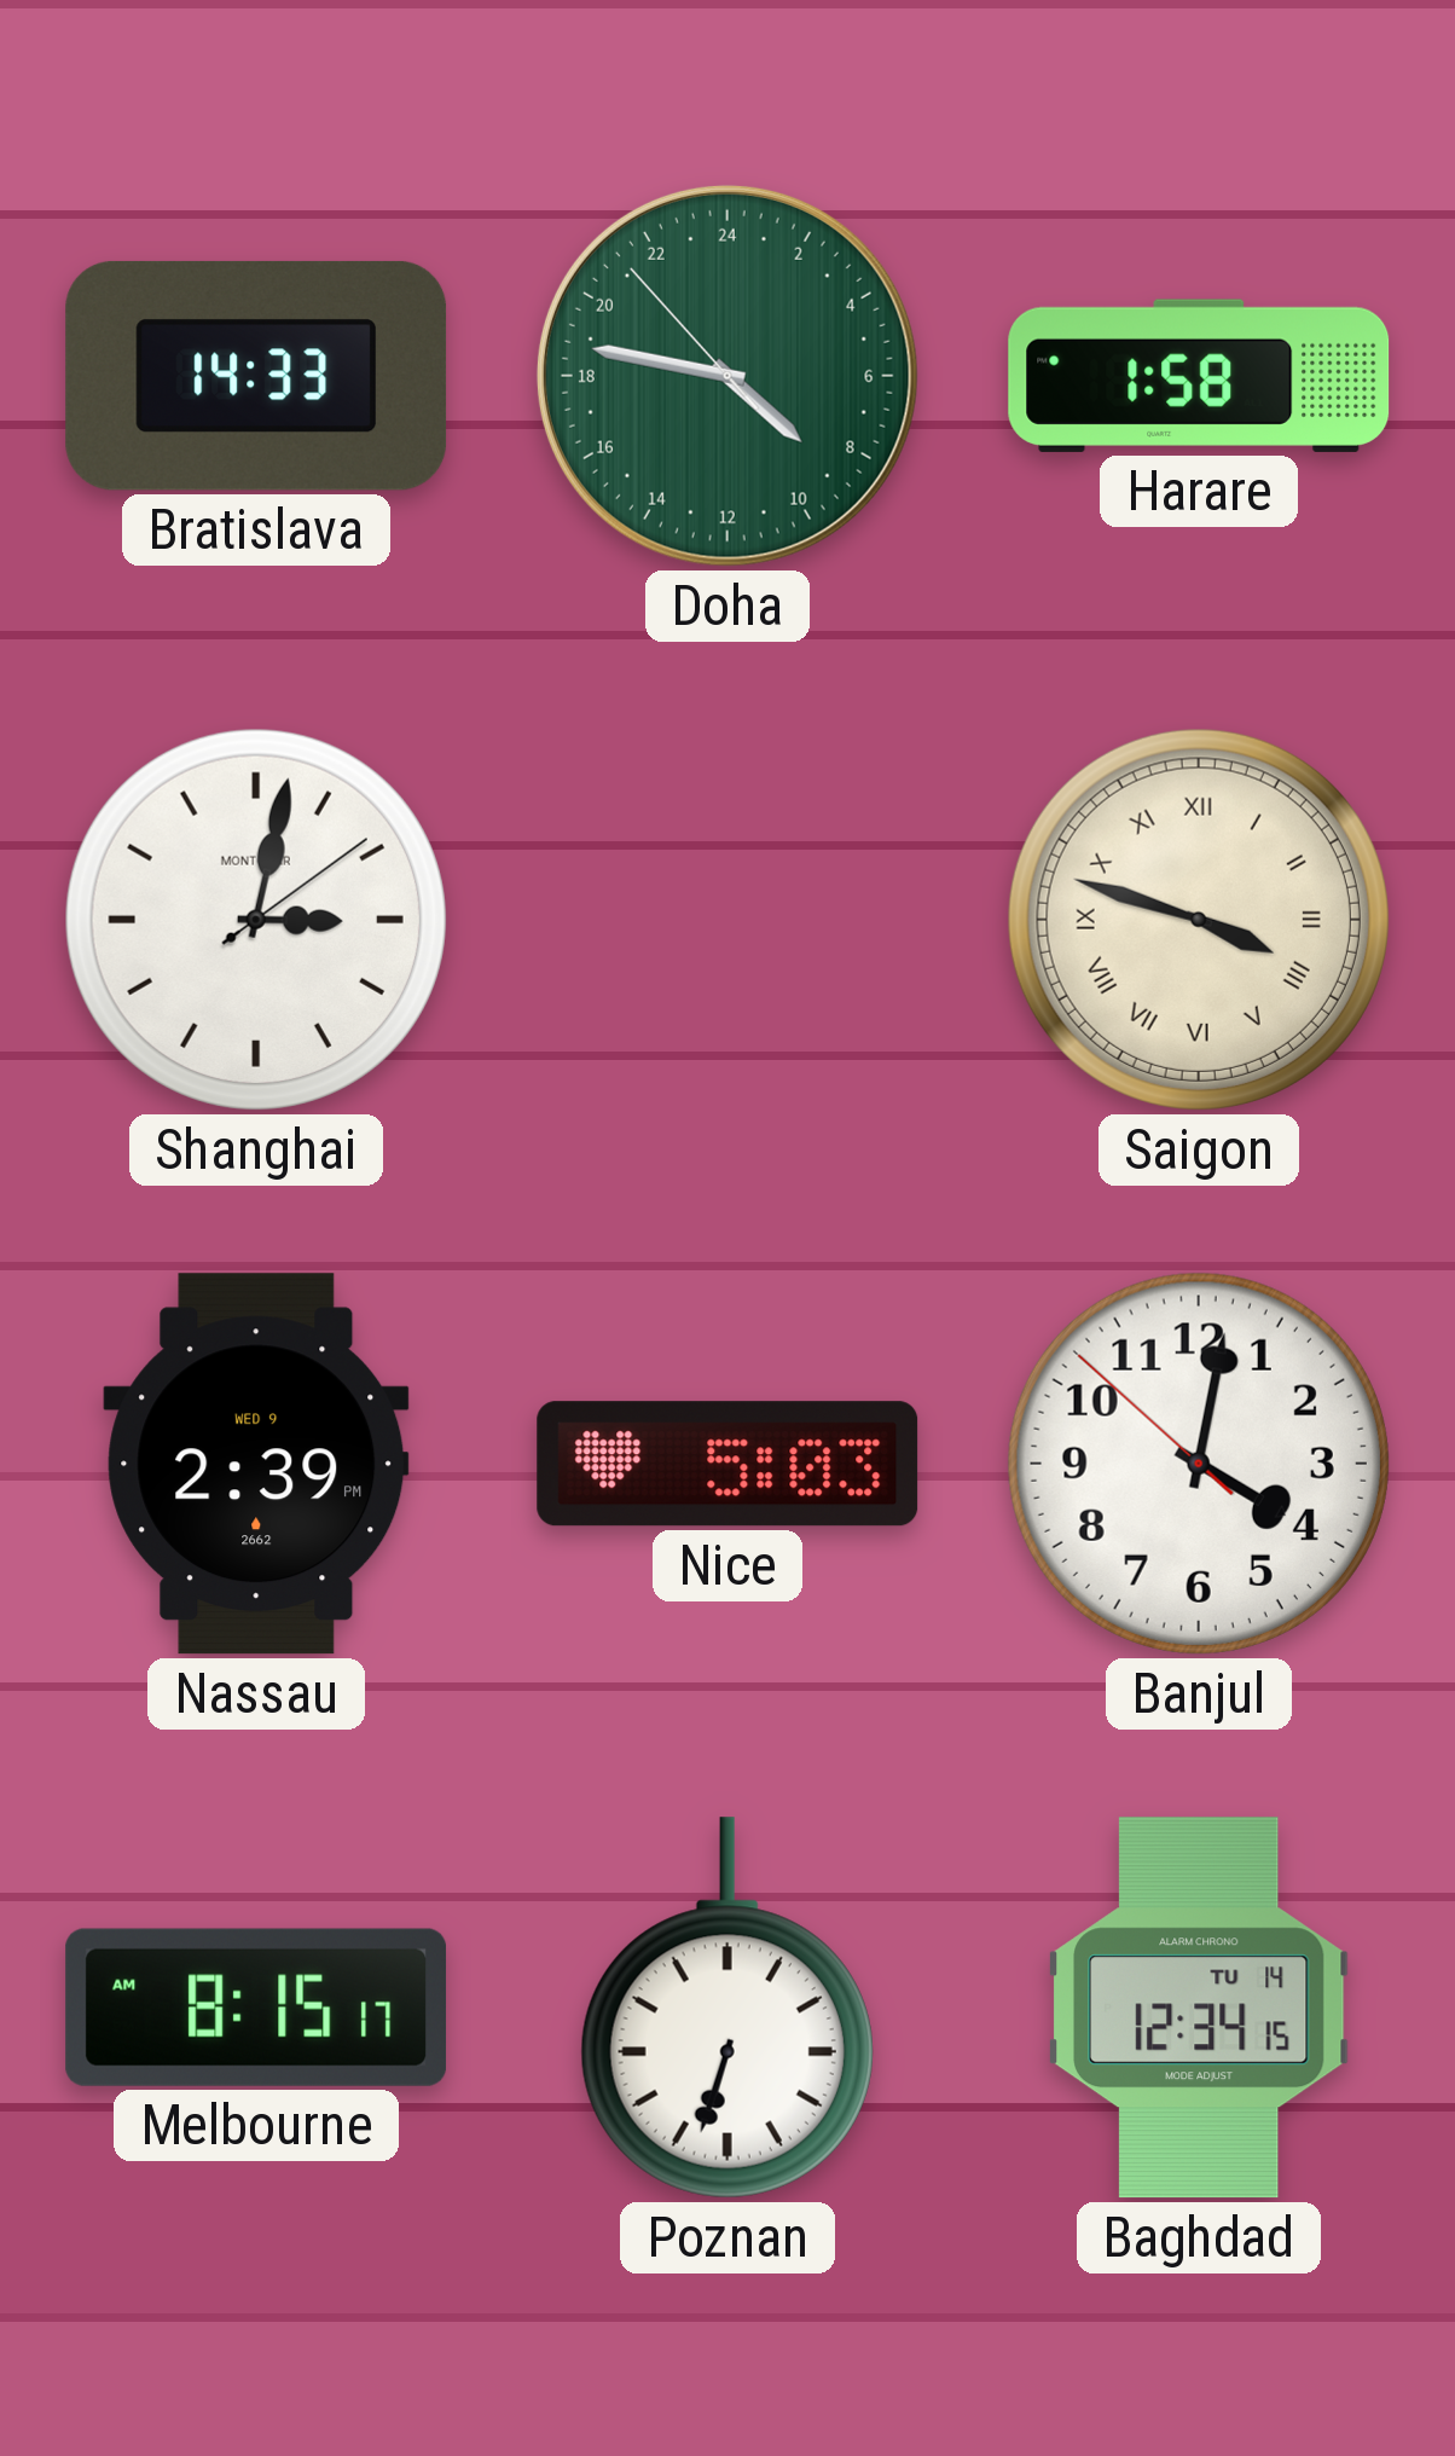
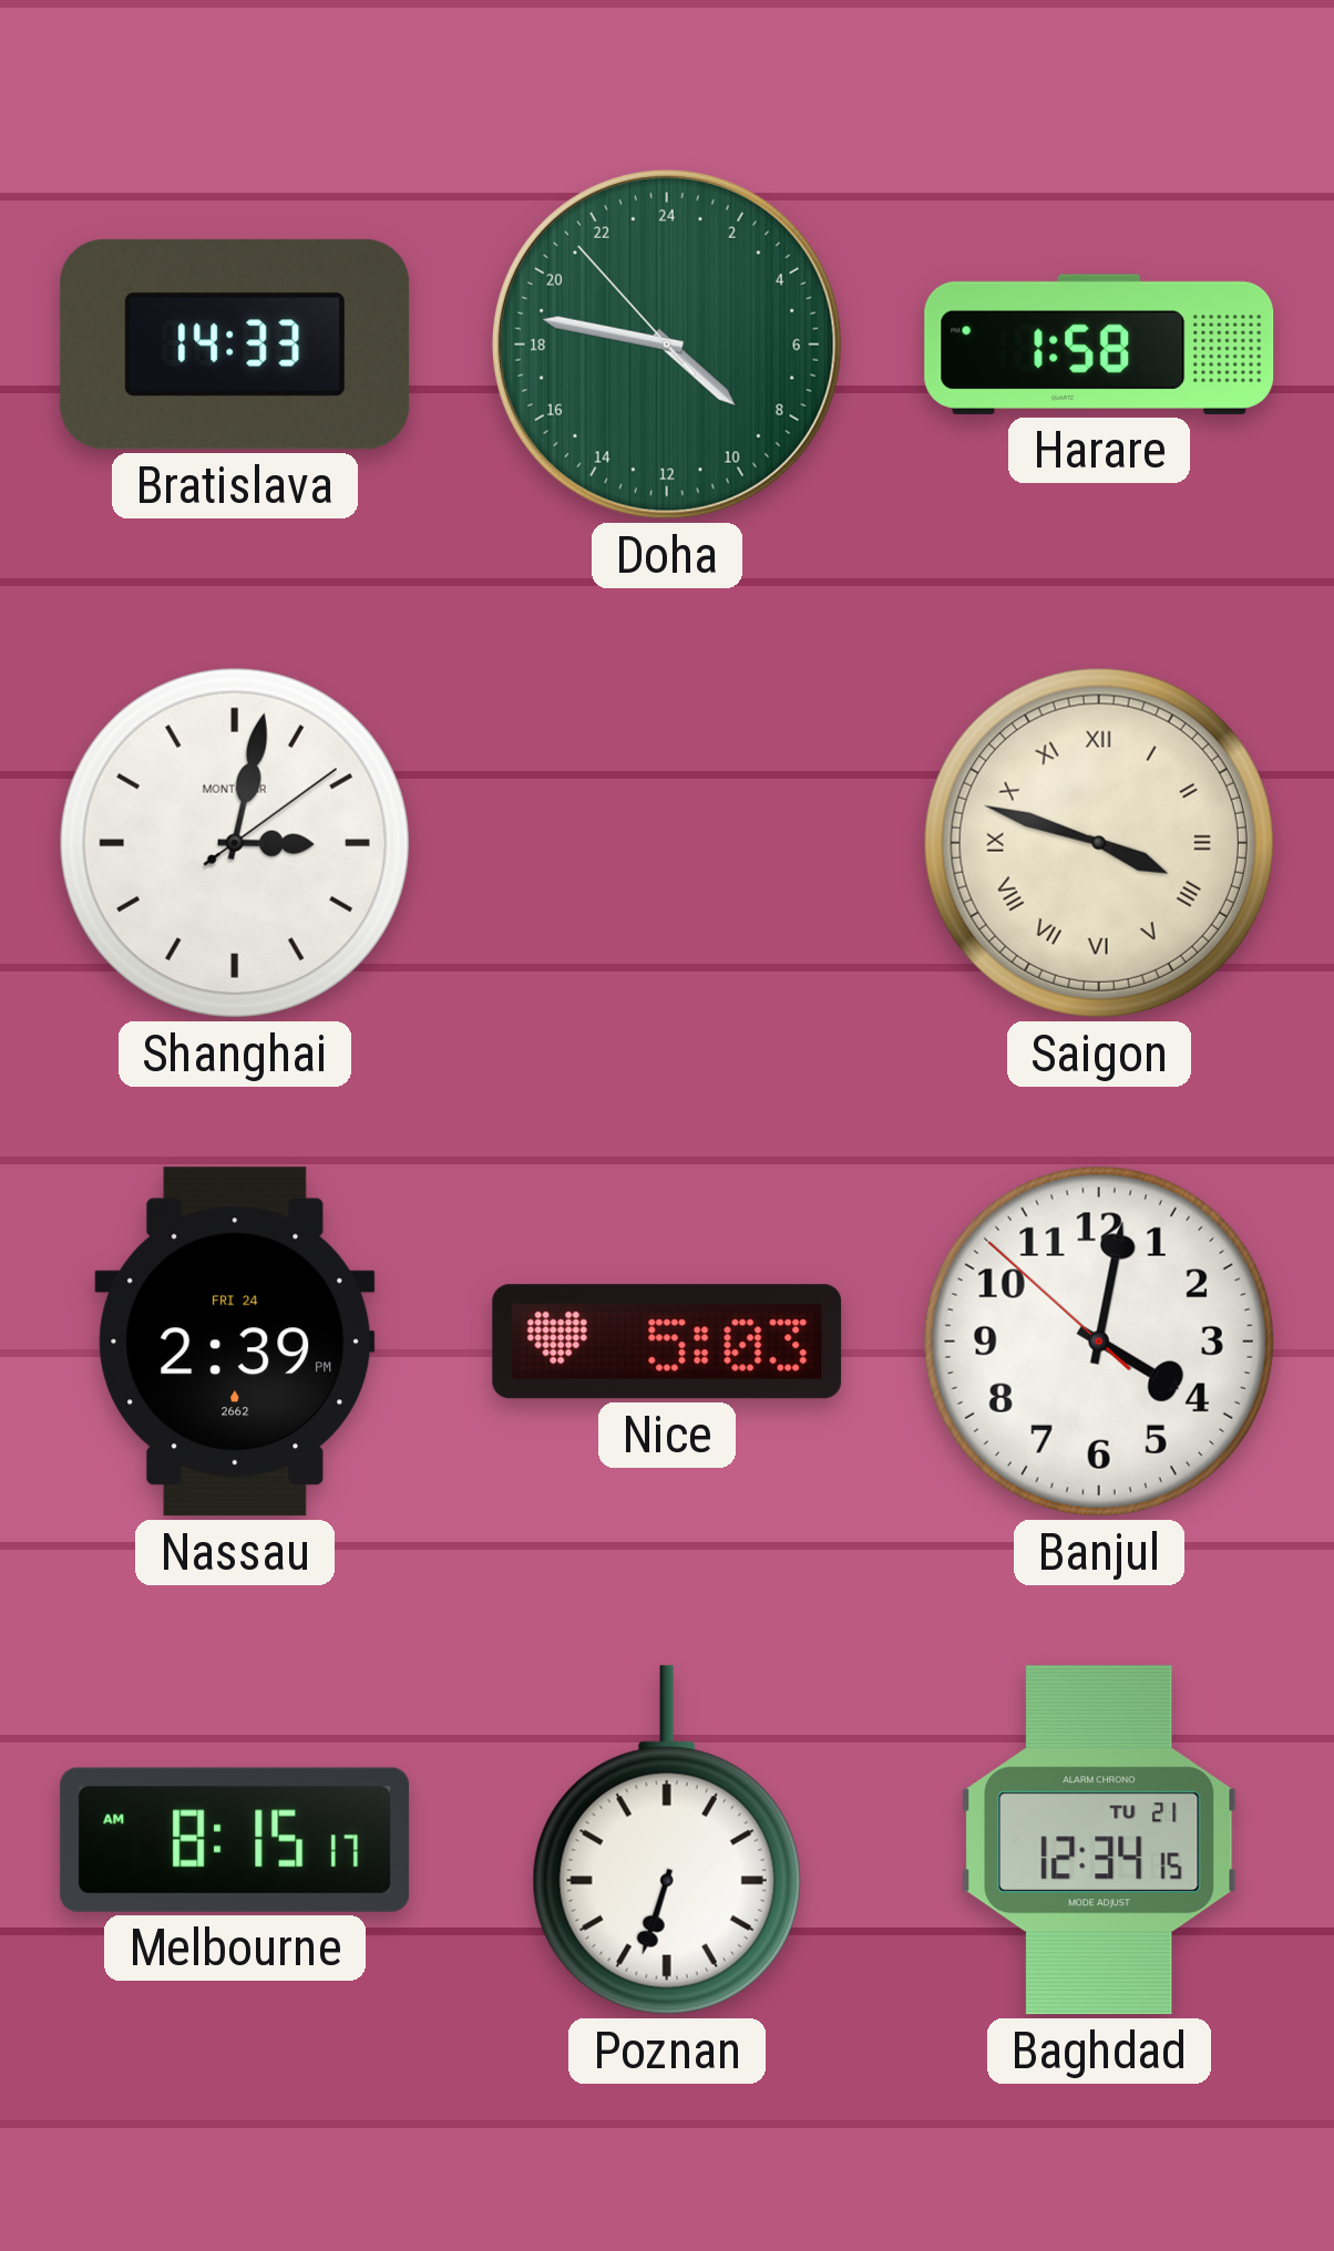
Nassau date: WED 9 -> FRI 24 (235, 1342)
Baghdad date: TU 14 -> TU 21 (1099, 1840)
